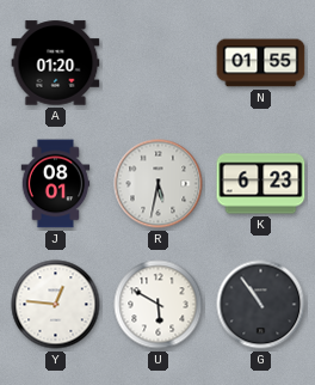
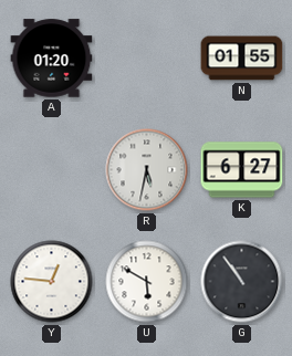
J: 08:01 -> none (56, 184)
K: 6:23 -> 6:27 (242, 170)
